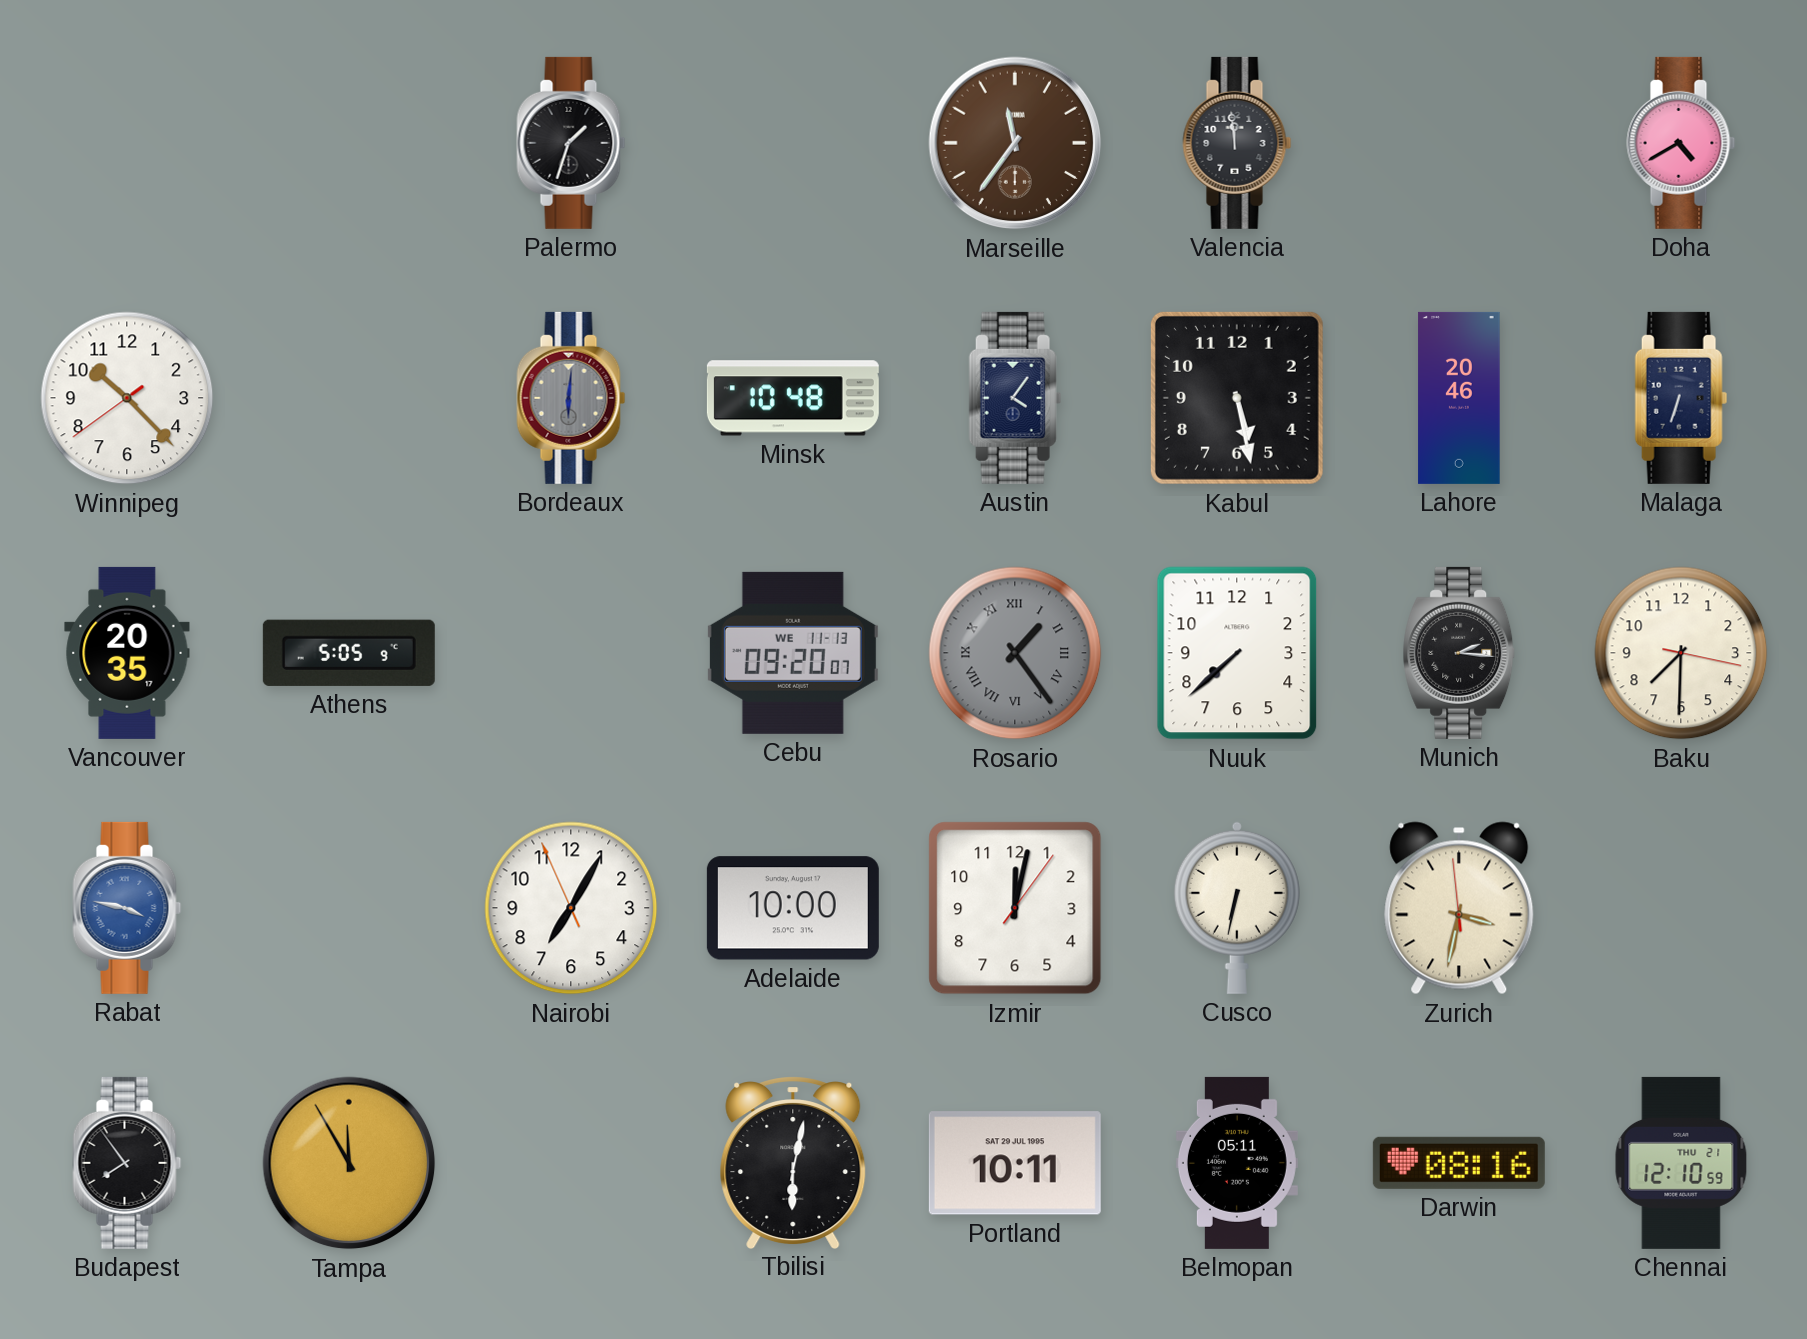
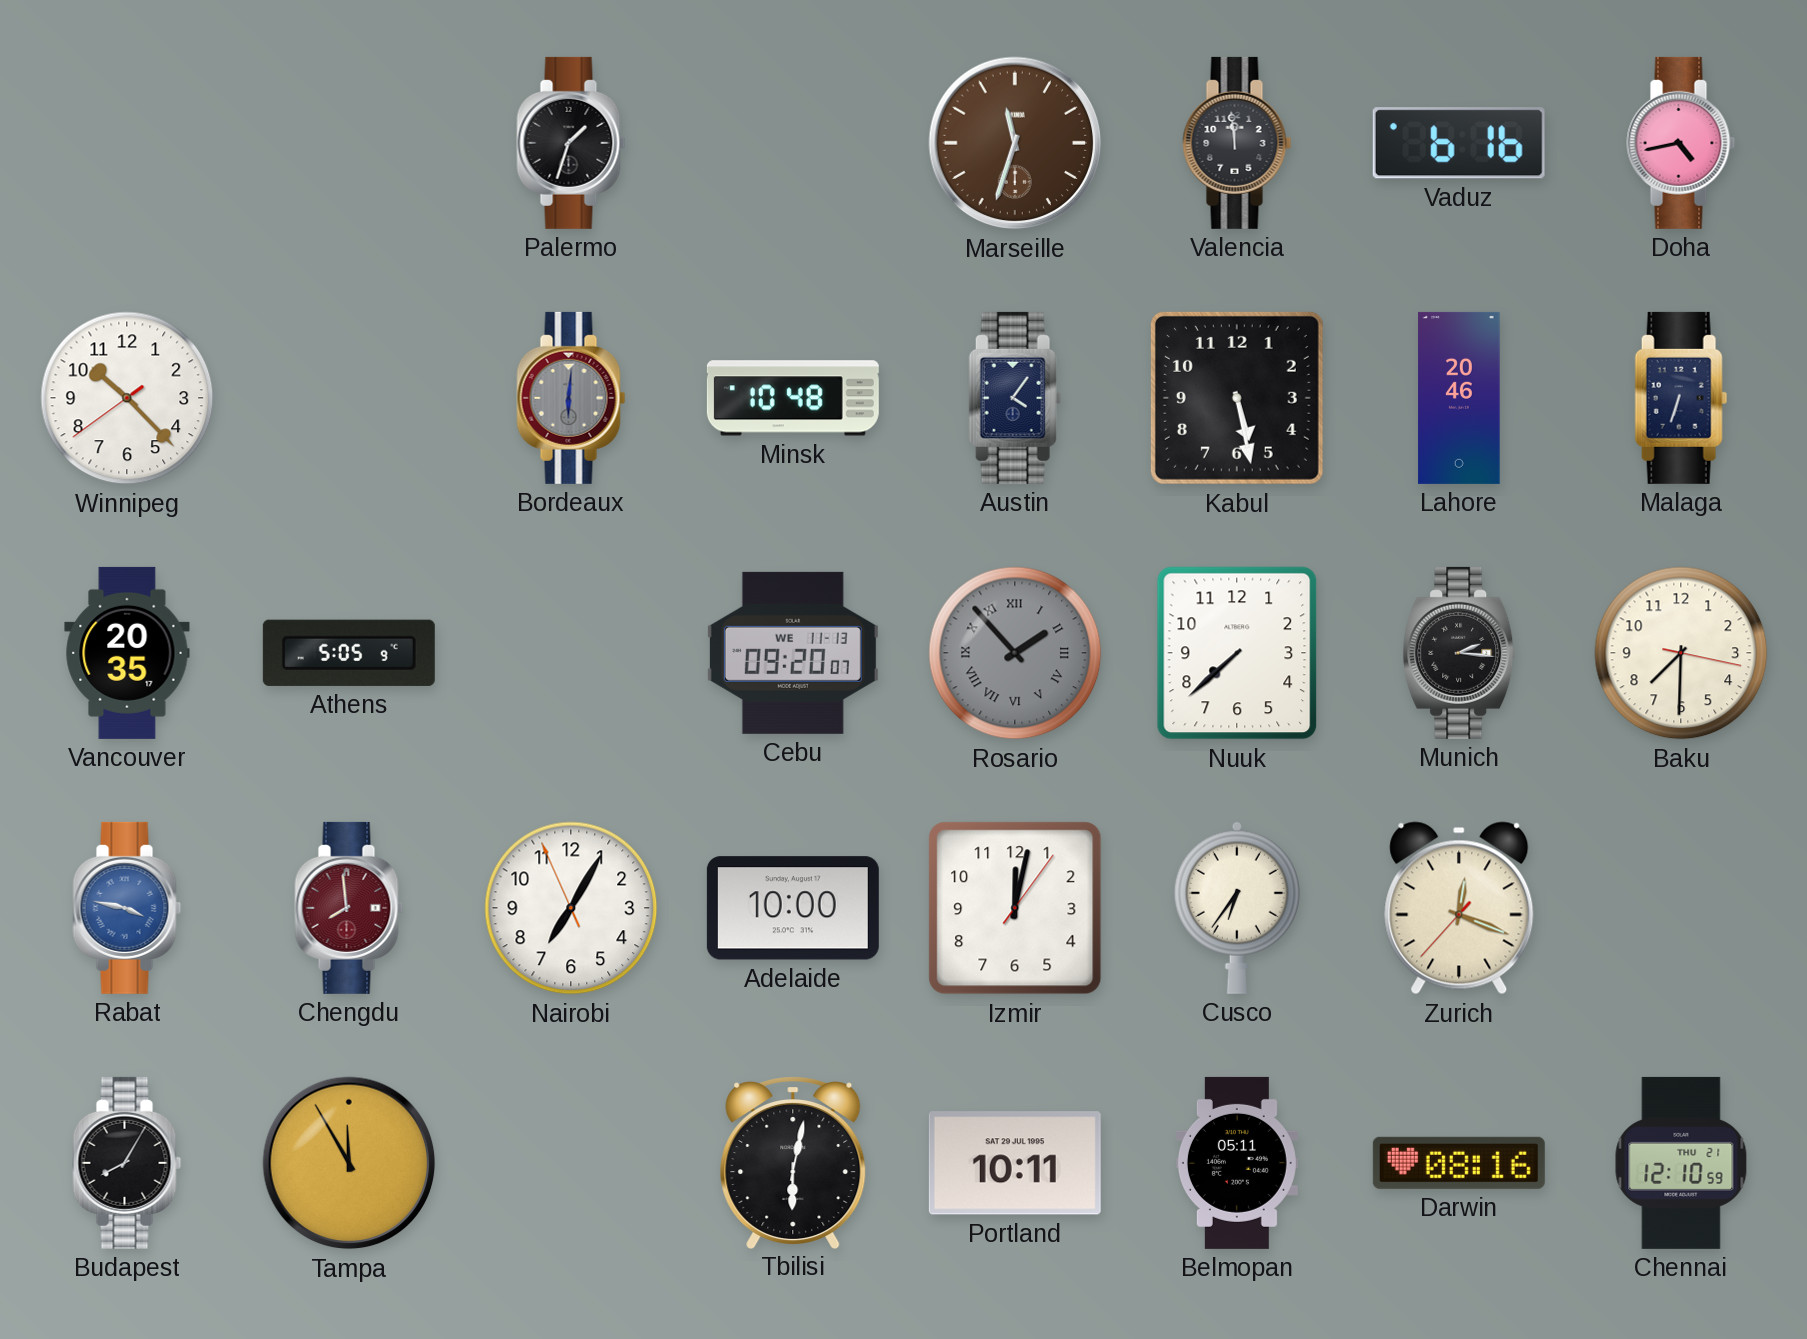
Marseille: 11:36 -> 11:33 (1015, 143)
Vaduz: none -> 6:16 (1459, 143)
Doha: 4:40 -> 4:43 (1681, 143)
Rosario: 1:24 -> 1:53 (1015, 653)
Chengdu: none -> 7:59 (349, 908)
Cusco: 6:32 -> 6:36 (1237, 908)
Zurich: 3:31 -> 12:18 (1459, 908)
Budapest: 7:54 -> 8:05 (127, 1163)
